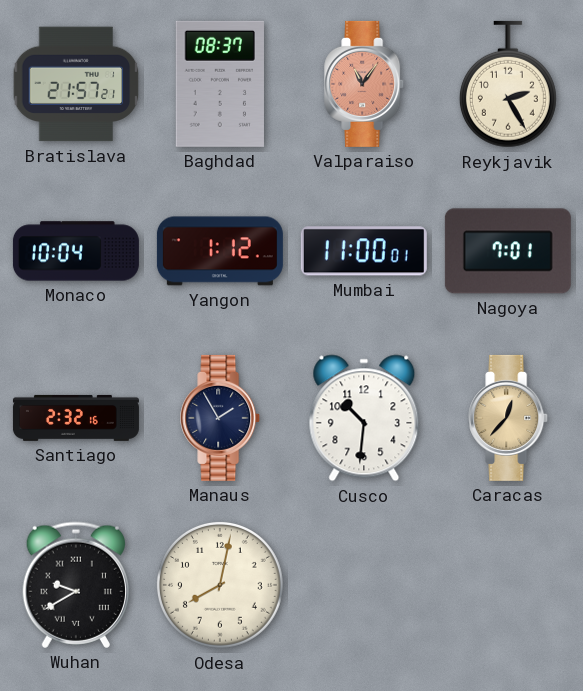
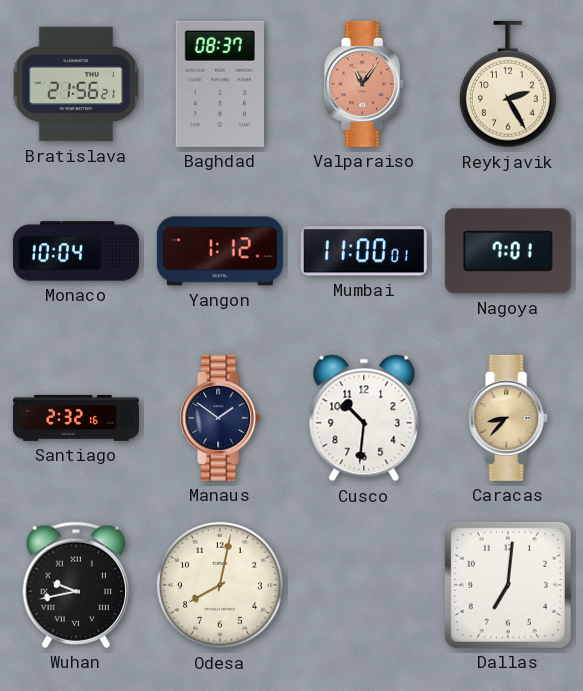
Bratislava: 21:57 -> 21:56 (76, 84)
Manaus: 1:55 -> 1:51 (221, 418)
Caracas: 12:37 -> 8:37 (509, 418)
Wuhan: 9:40 -> 9:43 (76, 585)
Dallas: none -> 7:01 (508, 585)
